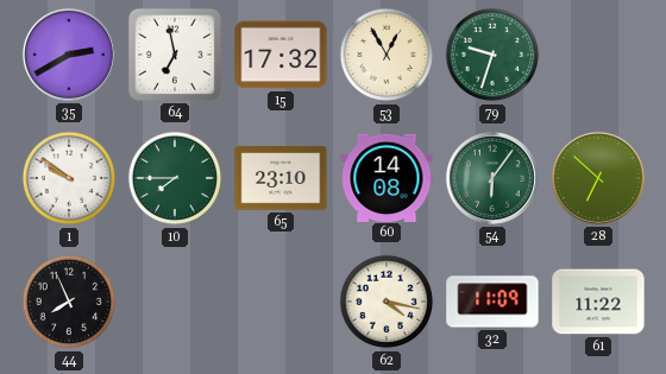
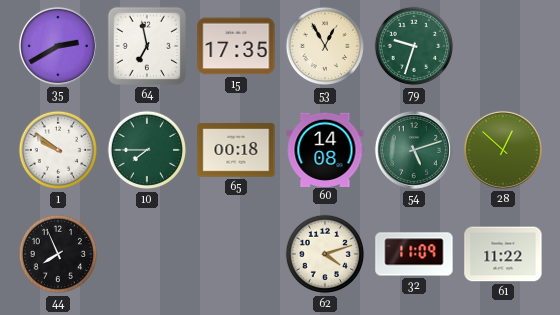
15: 17:32 -> 17:35 (236, 46)
65: 23:10 -> 00:18 (236, 150)
54: 6:06 -> 5:12 (414, 150)
28: 6:52 -> 12:52 (503, 150)
62: 4:17 -> 4:12 (325, 254)
